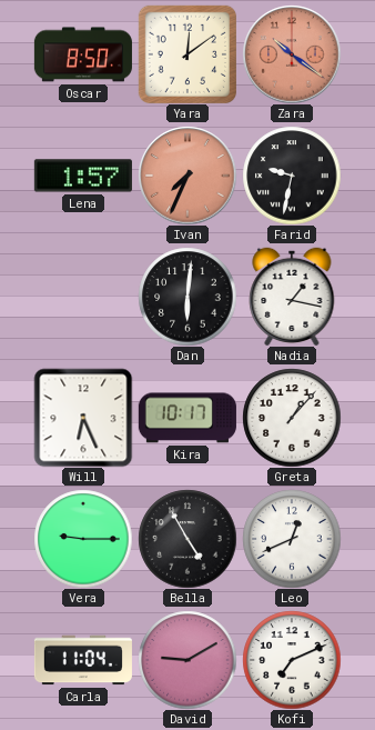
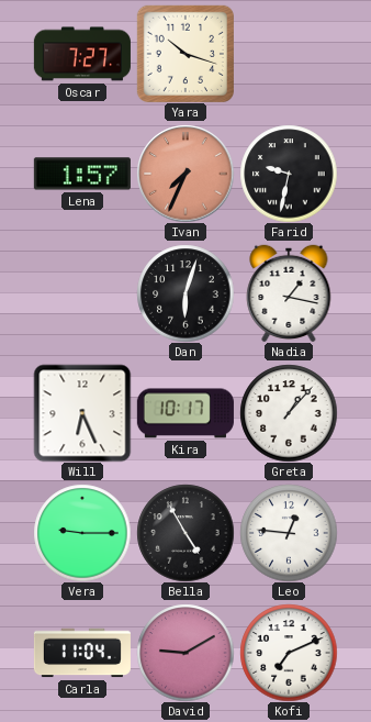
Oscar: 8:50 -> 7:27 (82, 54)
Yara: 12:09 -> 10:18 (185, 54)
Zara: 10:21 -> none (292, 54)
Dan: 6:01 -> 6:03 (185, 293)
Leo: 12:41 -> 12:46 (289, 533)
